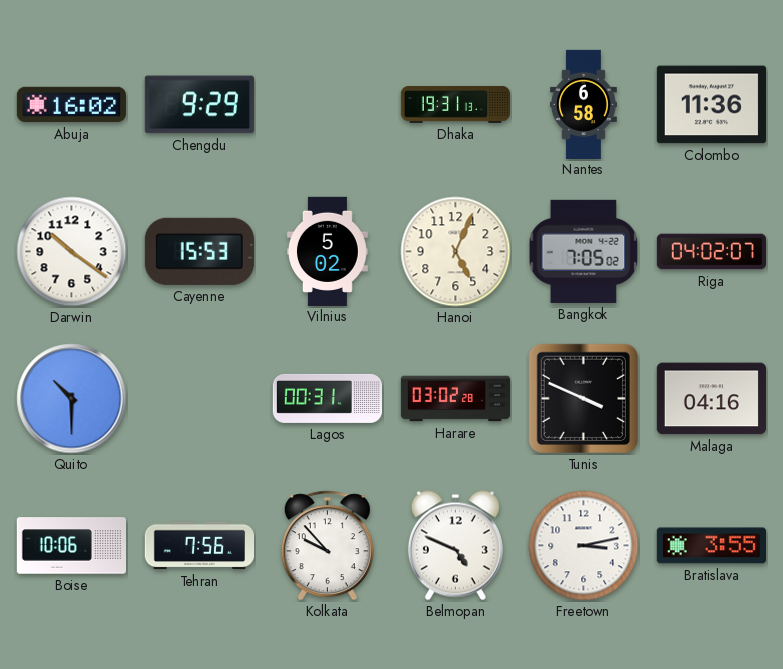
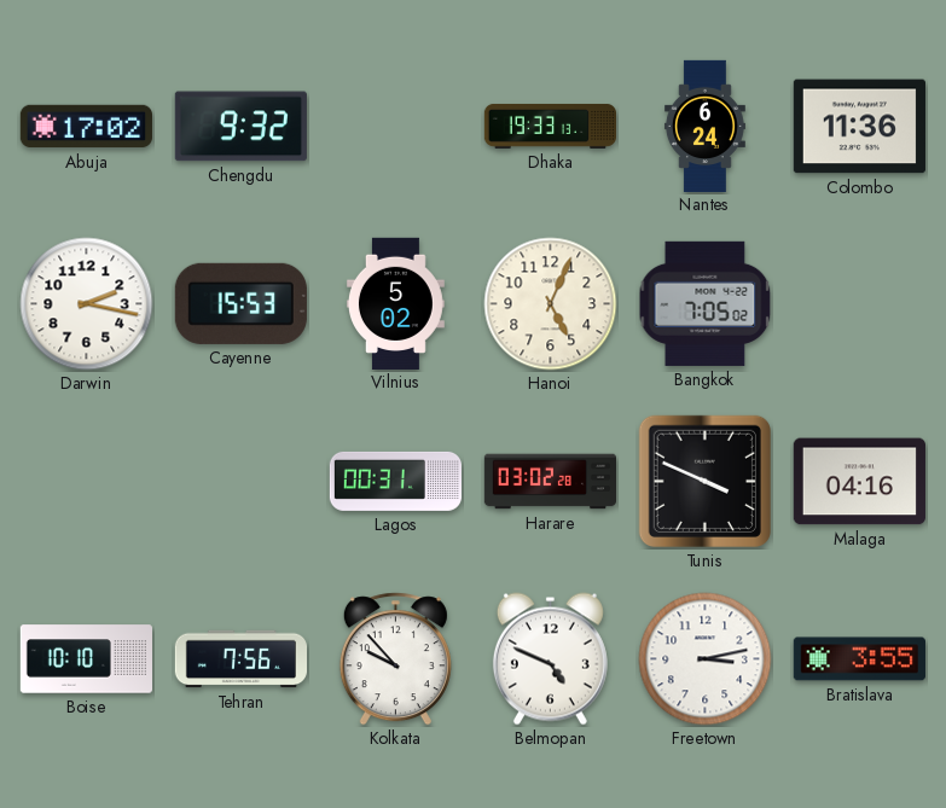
Abuja: 16:02 -> 17:02 (86, 127)
Chengdu: 9:29 -> 9:32 (240, 127)
Dhaka: 19:31 -> 19:33 (550, 126)
Nantes: 6:58 -> 6:24 (704, 126)
Darwin: 10:21 -> 2:17 (87, 304)
Riga: 04:02 -> none (711, 252)
Quito: 10:30 -> none (72, 399)
Boise: 10:06 -> 10:10 (86, 659)
